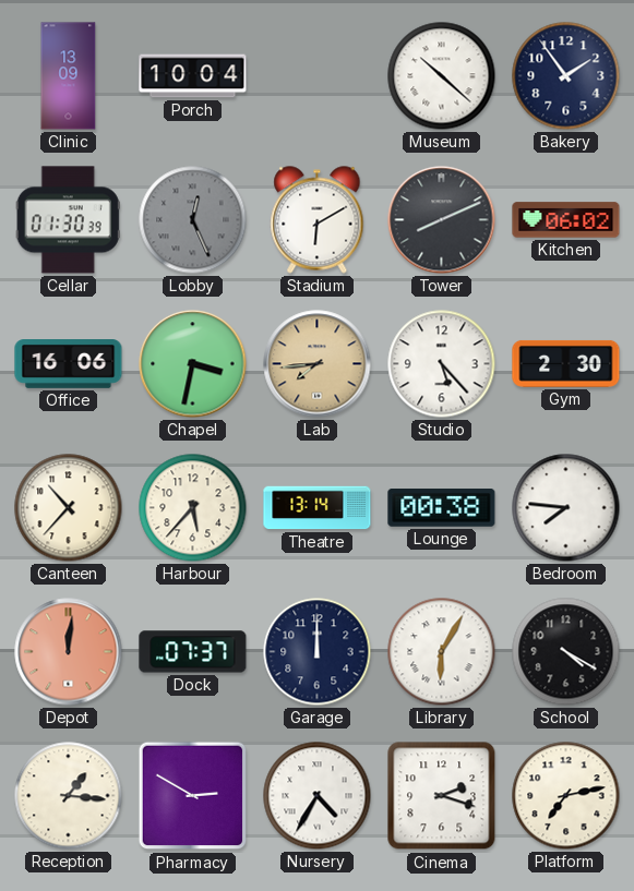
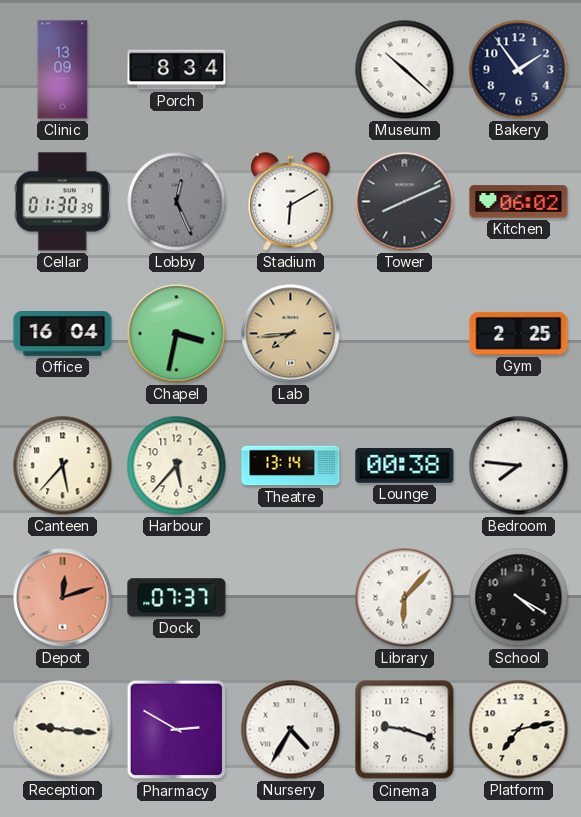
Porch: 10:04 -> 8:34 (177, 70)
Office: 16:06 -> 16:04 (63, 334)
Studio: 5:23 -> none (442, 364)
Gym: 2:30 -> 2:25 (519, 333)
Canteen: 10:37 -> 5:37 (63, 466)
Depot: 12:01 -> 12:12 (63, 598)
Garage: 12:00 -> none (318, 652)
Library: 6:05 -> 6:07 (405, 598)
Reception: 1:16 -> 9:16 (63, 730)
Cinema: 2:18 -> 9:18 (405, 730)
